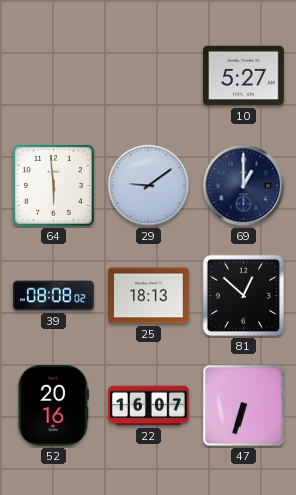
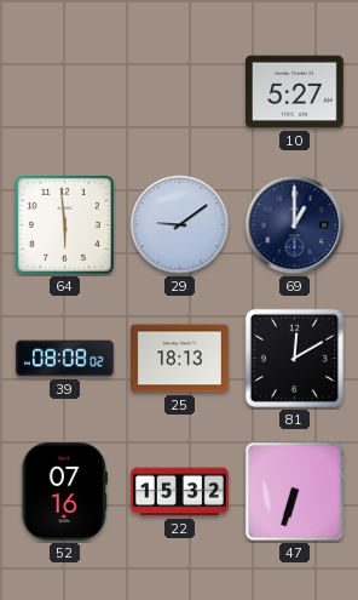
81: 12:52 -> 12:10 (294, 358)
52: 20:16 -> 07:16 (64, 492)
22: 16:07 -> 15:32 (180, 492)
